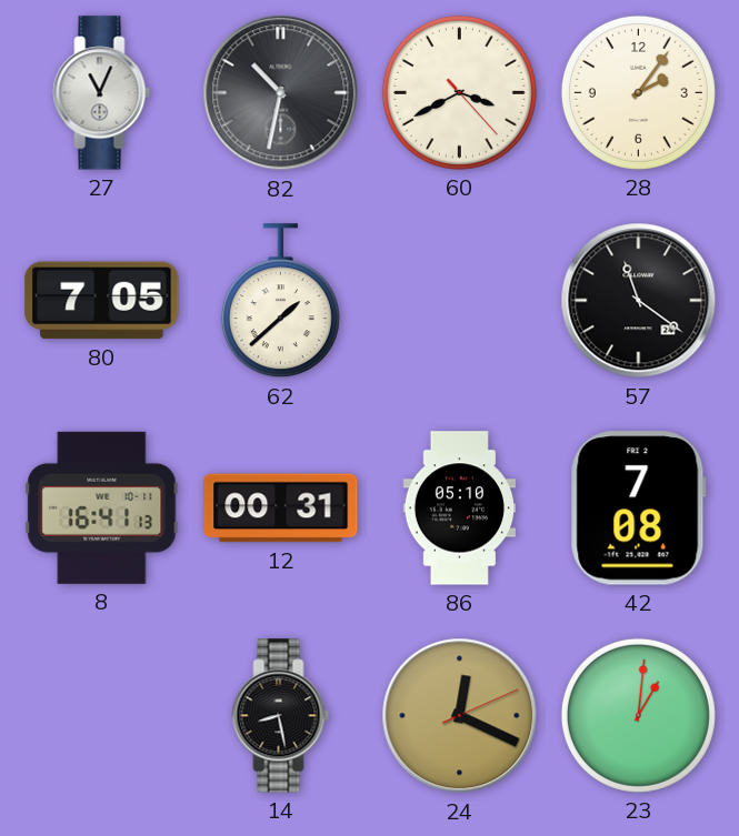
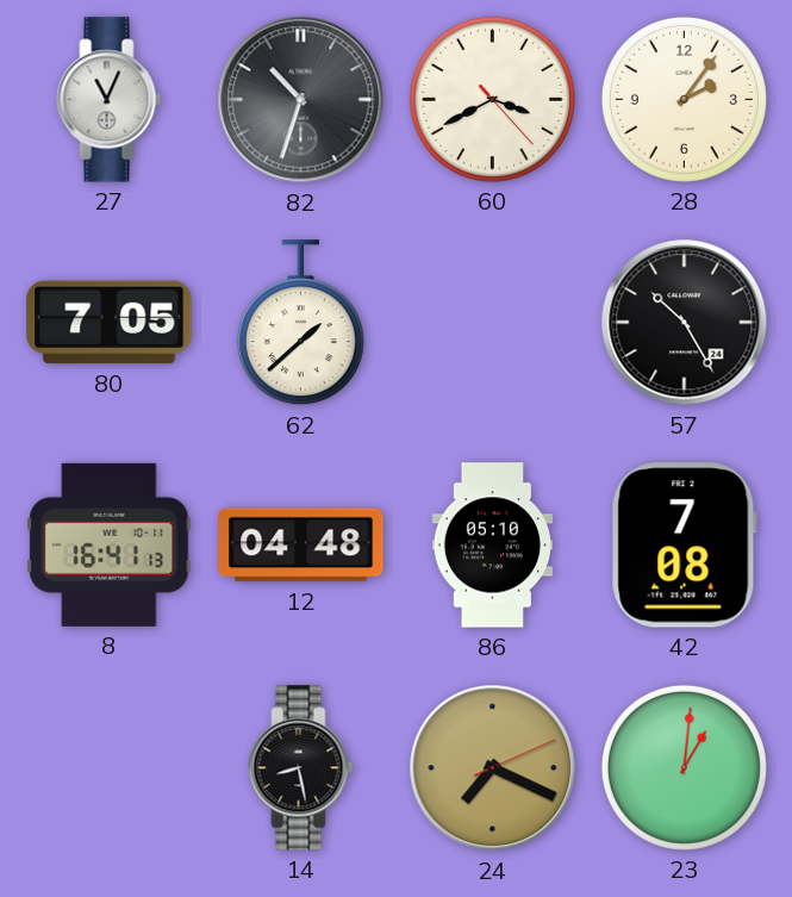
82: 10:32 -> 10:33 (301, 100)
57: 11:21 -> 10:25 (685, 323)
12: 00:31 -> 04:48 (301, 546)
24: 12:19 -> 7:19 (493, 768)
